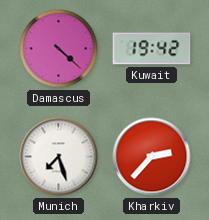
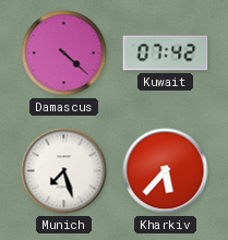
Kuwait: 19:42 -> 07:42 (166, 53)
Kharkiv: 2:37 -> 5:37 (166, 171)
